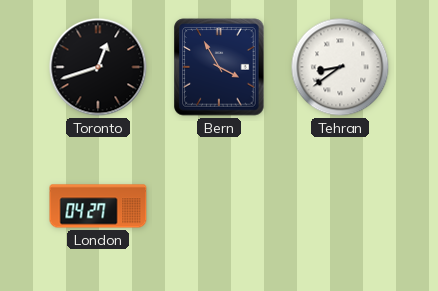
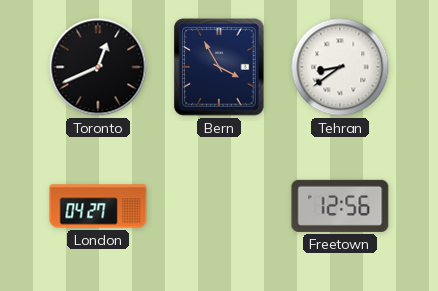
Toronto: 12:42 -> 12:41 (98, 67)
Freetown: none -> 12:56 (340, 206)
